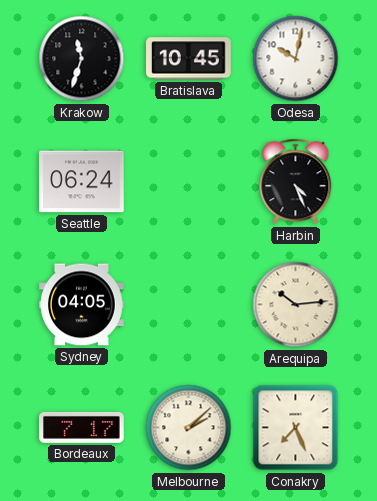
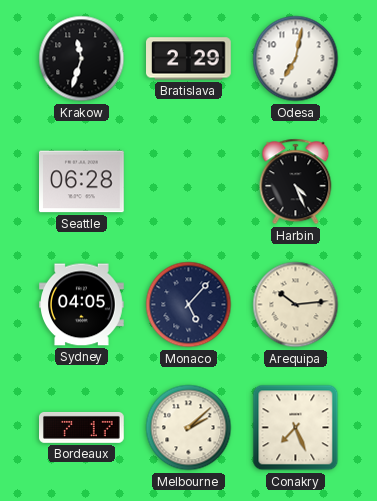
Bratislava: 10:45 -> 2:29 (189, 59)
Odesa: 10:02 -> 7:02 (296, 59)
Seattle: 06:24 -> 06:28 (82, 182)
Monaco: none -> 5:07 (189, 305)
